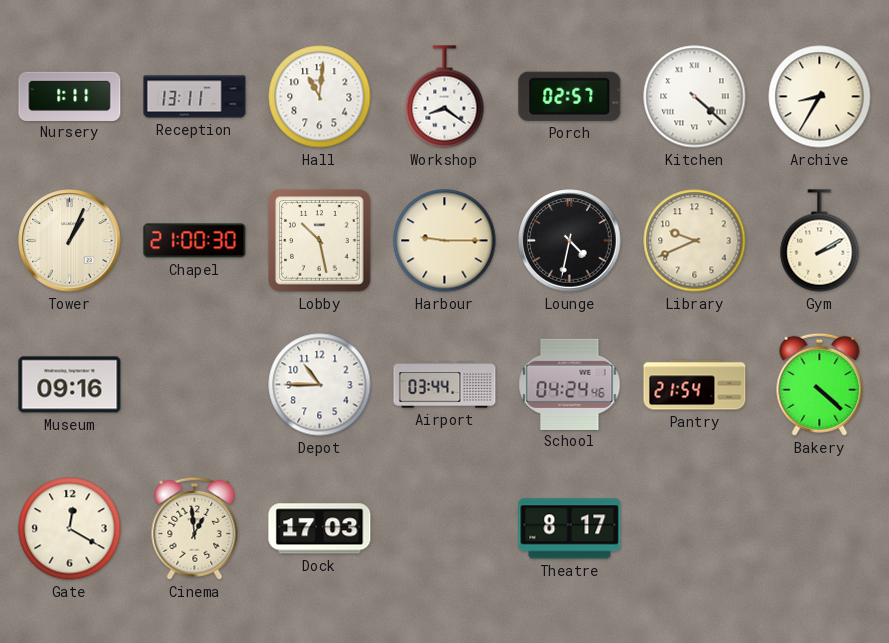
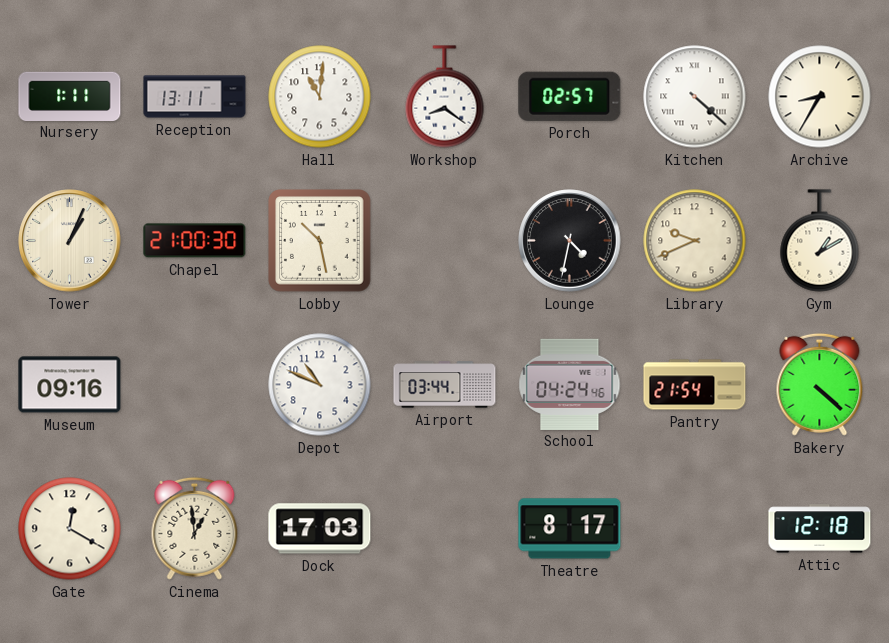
Harbour: 9:15 -> none (445, 241)
Gym: 2:10 -> 1:10 (820, 241)
Depot: 10:45 -> 10:49 (320, 385)
Attic: none -> 12:18 (820, 529)
